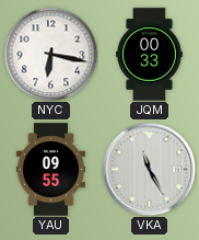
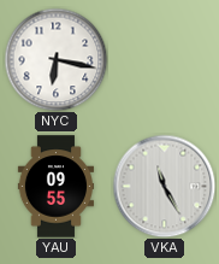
JQM: 00:33 -> none (150, 55)
